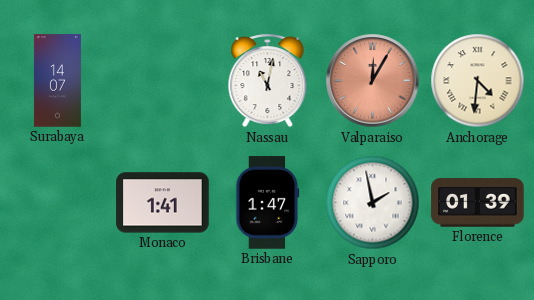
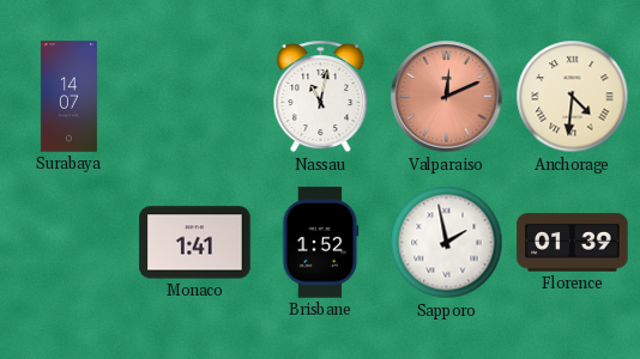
Valparaiso: 12:05 -> 12:11 (447, 97)
Brisbane: 1:47 -> 1:52 (321, 243)
